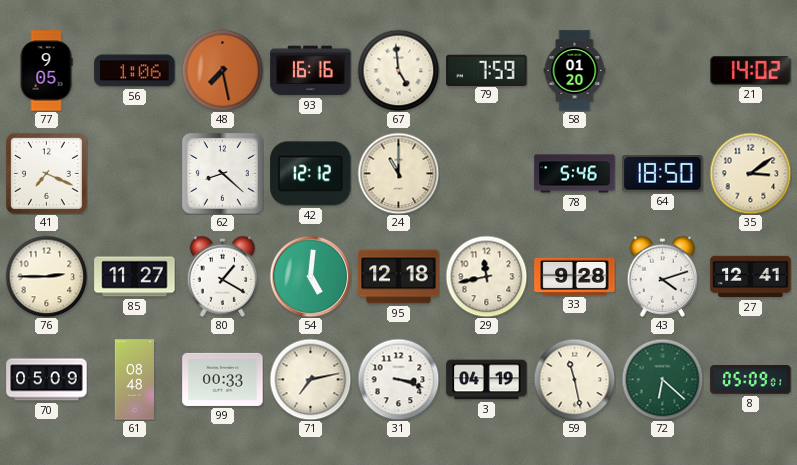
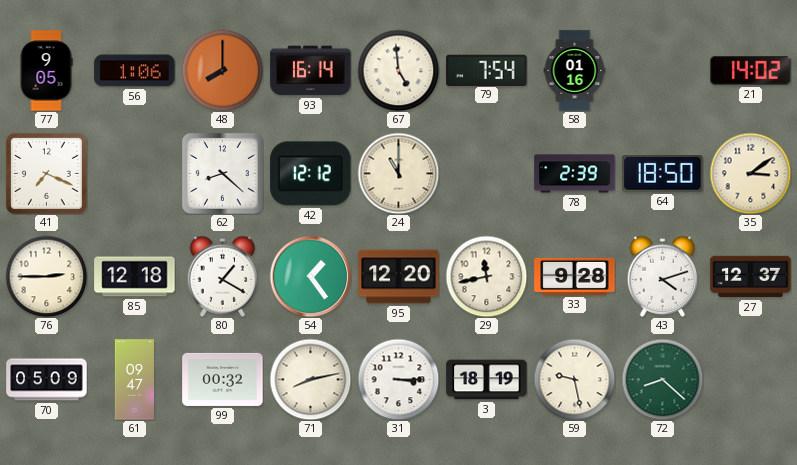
48: 7:28 -> 8:00 (222, 70)
93: 16:16 -> 16:14 (311, 71)
79: 7:59 -> 7:54 (487, 70)
58: 01:20 -> 01:16 (575, 71)
78: 5:46 -> 2:39 (575, 174)
85: 11:27 -> 12:18 (135, 277)
54: 5:01 -> 1:24 (310, 276)
95: 12:18 -> 12:20 (399, 277)
27: 12:41 -> 12:37 (751, 277)
61: 08:48 -> 09:47 (135, 380)
99: 00:33 -> 00:32 (223, 379)
71: 7:13 -> 8:13 (310, 379)
31: 3:18 -> 3:15 (398, 379)
3: 04:19 -> 18:19 (487, 380)
59: 11:28 -> 9:28 (574, 379)
72: 6:22 -> 8:22 (662, 379)
8: 05:09 -> none (751, 380)
